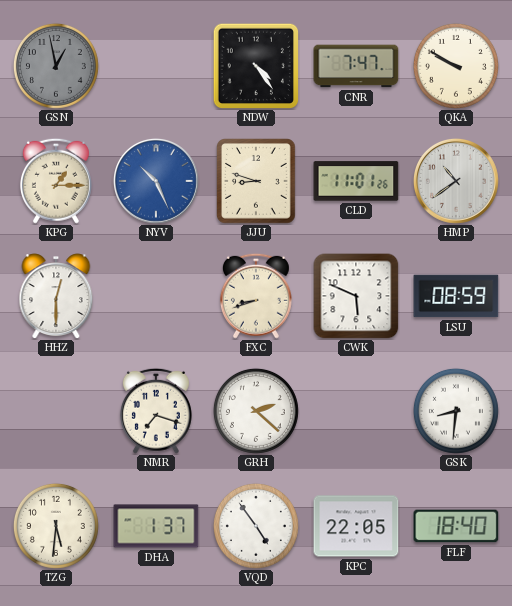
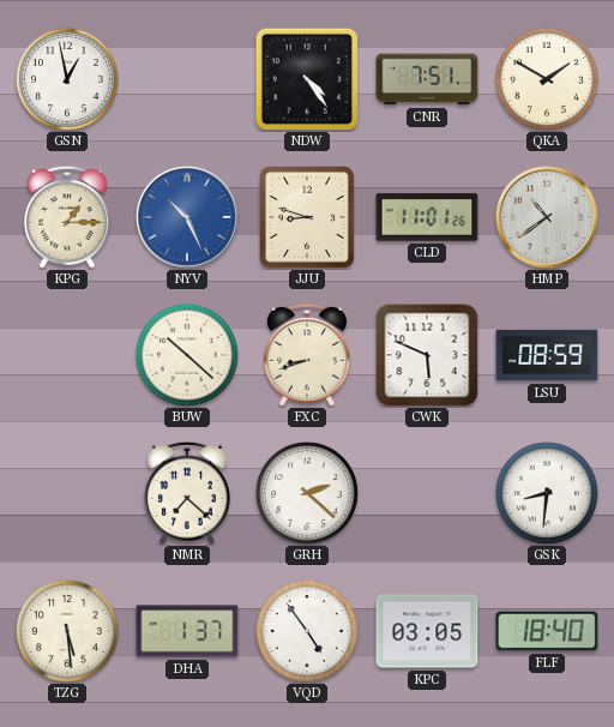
GSN dial: grey -> white (67, 79)
CNR: 7:47 -> 7:51 (427, 79)
QKA: 9:50 -> 1:50 (547, 79)
HHZ: 12:30 -> none (56, 296)
BUW: none -> 10:22 (187, 355)
NMR: 7:18 -> 7:22 (187, 493)
TZG: 5:31 -> 5:29 (67, 631)
KPC: 22:05 -> 03:05 (427, 631)
